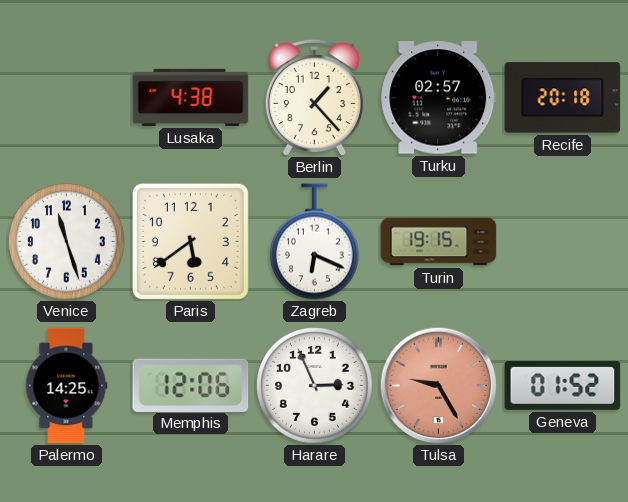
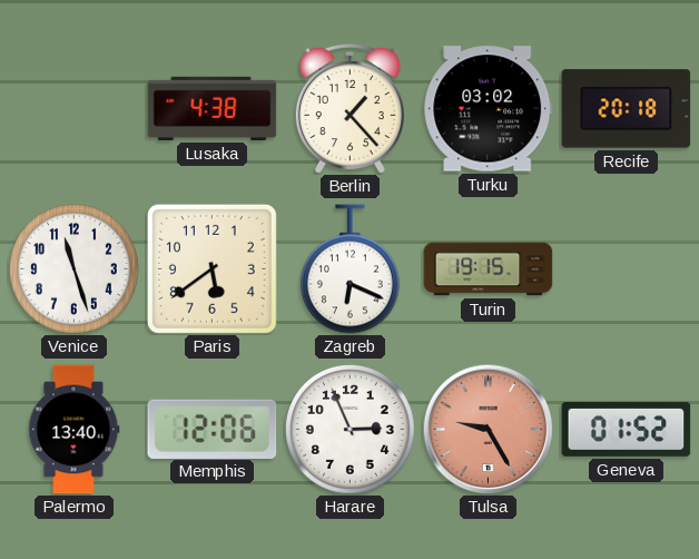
Turku: 02:57 -> 03:02 (489, 109)
Palermo: 14:25 -> 13:40 (75, 430)
